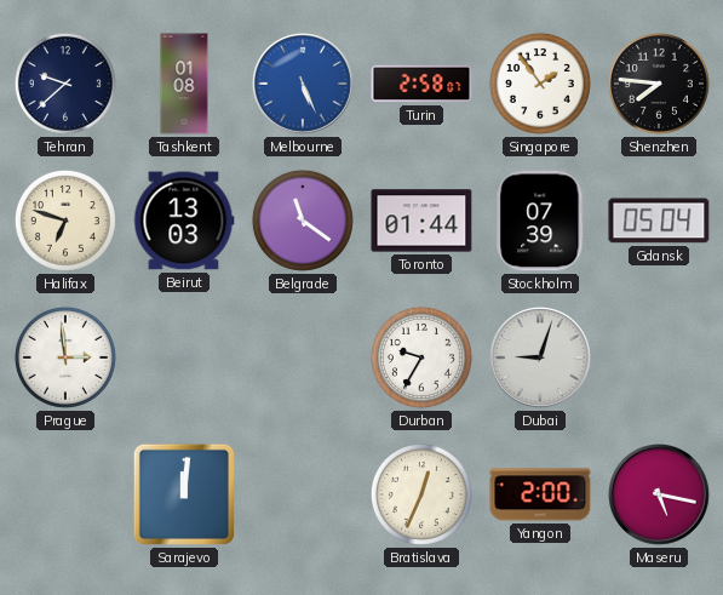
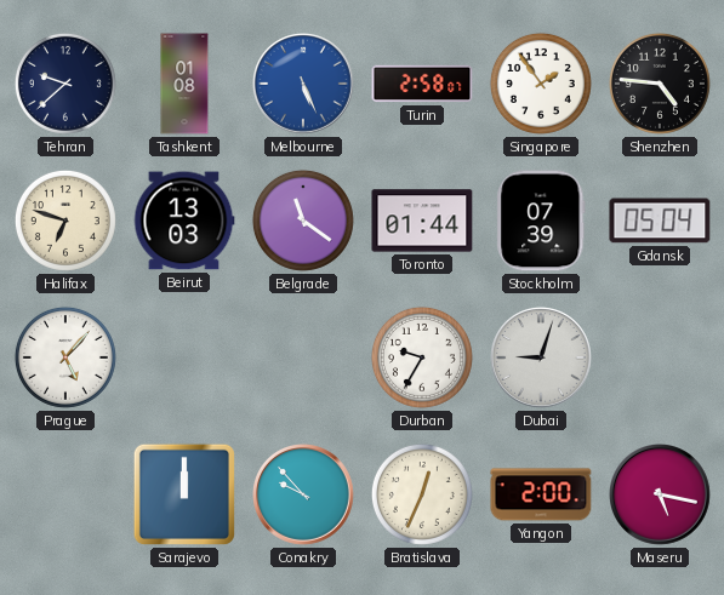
Shenzhen: 7:46 -> 4:46 (660, 84)
Prague: 2:59 -> 5:07 (65, 357)
Sarajevo: 12:01 -> 12:00 (184, 494)
Conakry: none -> 9:53 (304, 496)
